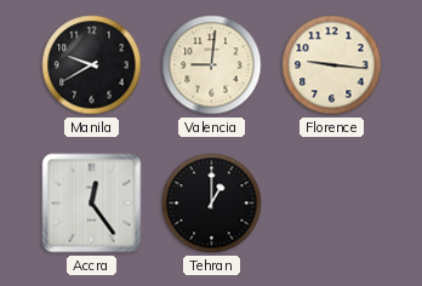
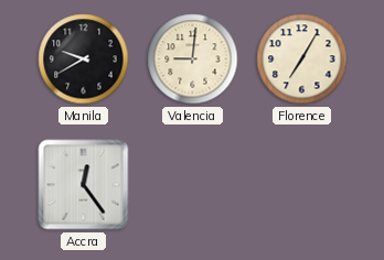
Florence: 9:16 -> 7:05 (302, 59)
Tehran: 1:00 -> none (212, 204)
